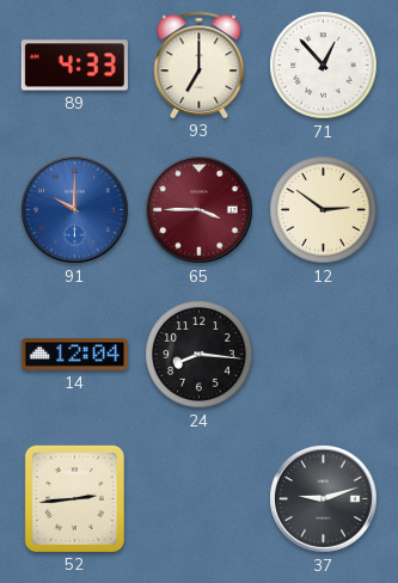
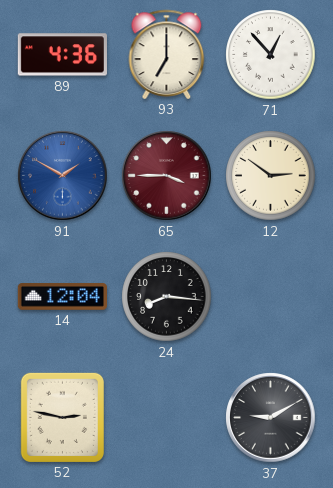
89: 4:33 -> 4:36 (62, 55)
91: 10:00 -> 1:50 (63, 176)
52: 2:44 -> 2:47 (62, 417)
37: 9:12 -> 9:10 (271, 418)
